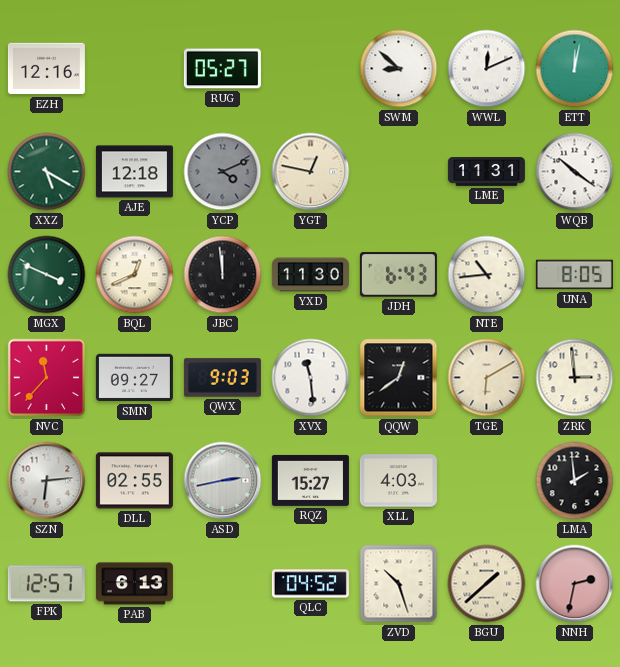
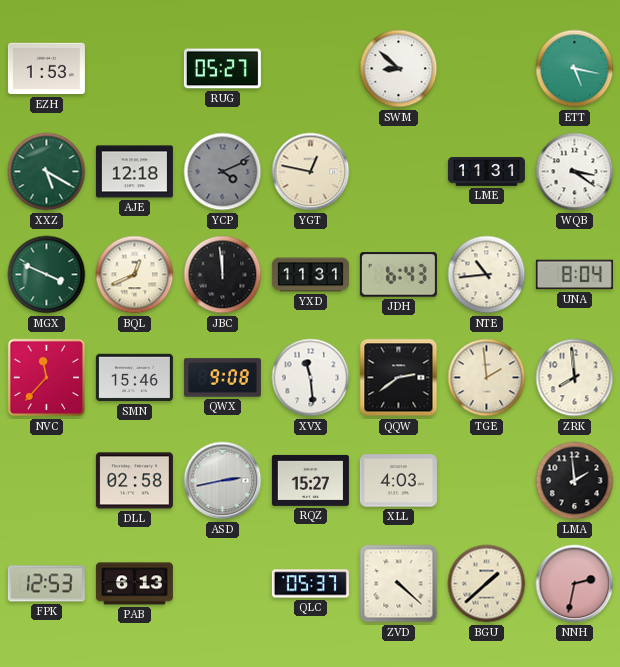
EZH: 12:16 -> 1:53 (46, 69)
WWL: 12:11 -> none (487, 69)
ETT: 12:02 -> 5:17 (575, 69)
WQB: 10:21 -> 3:21 (575, 172)
YXD: 11:30 -> 11:31 (310, 275)
UNA: 8:05 -> 8:04 (574, 275)
SMN: 09:27 -> 15:46 (134, 378)
QWX: 9:03 -> 9:08 (222, 378)
QQW: 12:39 -> 2:39 (399, 378)
TGE: 6:10 -> 1:59 (487, 378)
ZRK: 2:59 -> 7:59 (575, 378)
SZN: 6:14 -> none (47, 481)
DLL: 02:55 -> 02:58 (134, 481)
FPK: 12:57 -> 12:53 (46, 584)
QLC: 04:52 -> 05:37 (310, 584)
ZVD: 10:27 -> 4:22 (399, 584)
